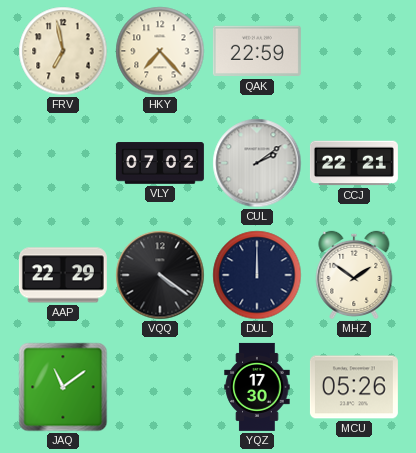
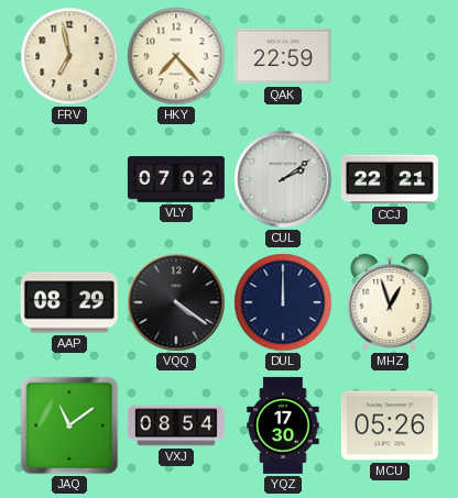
AAP: 22:29 -> 08:29 (69, 302)
MHZ: 1:51 -> 12:57 (390, 302)
VXJ: none -> 08:54 (176, 425)
